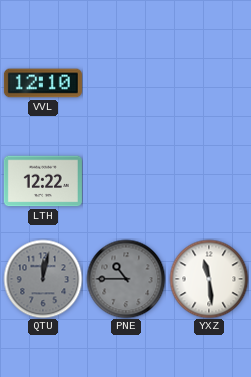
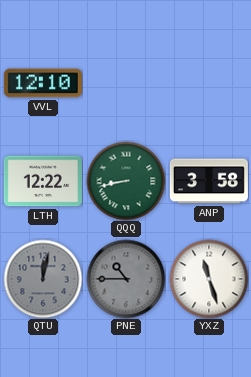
QQQ: none -> 8:43 (126, 181)
ANP: none -> 3:58 (209, 181)
YXZ: 11:29 -> 11:27 (209, 279)
